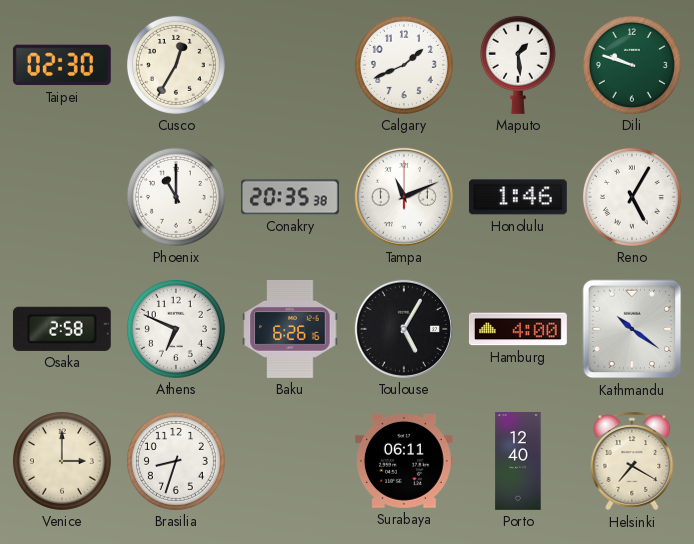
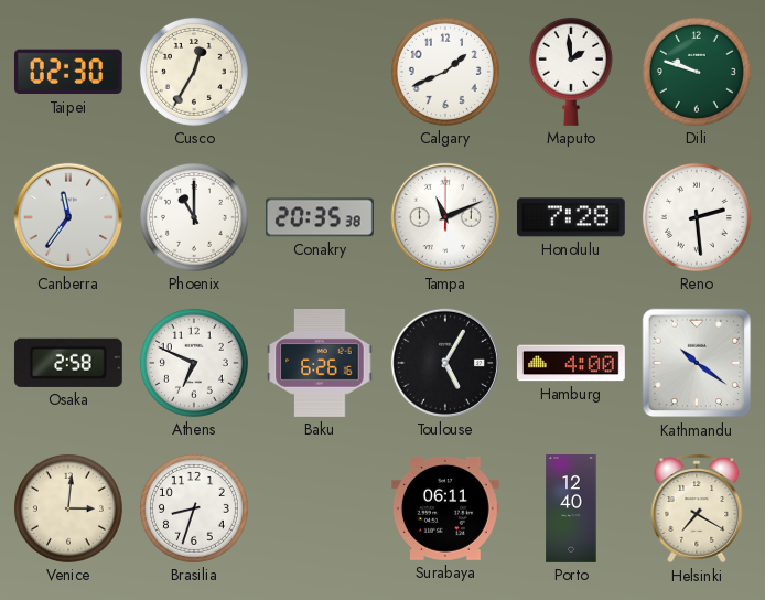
Maputo: 1:29 -> 1:59 (571, 72)
Canberra: none -> 11:36 (68, 217)
Honolulu: 1:46 -> 7:28 (571, 217)
Reno: 5:05 -> 2:29 (697, 217)
Venice: 3:00 -> 3:01 (68, 508)
